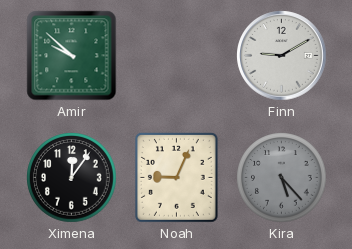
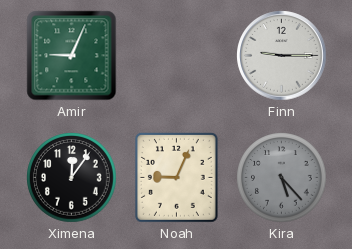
Amir: 9:52 -> 9:04 (72, 56)
Finn: 9:10 -> 9:15 (282, 56)
